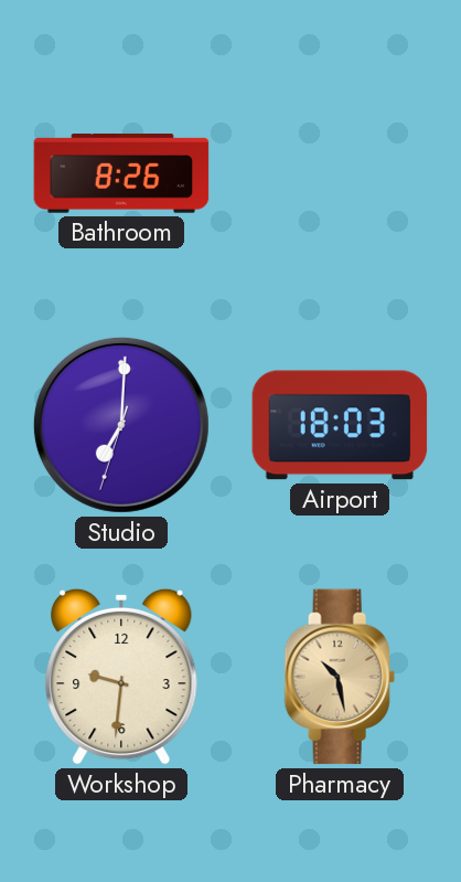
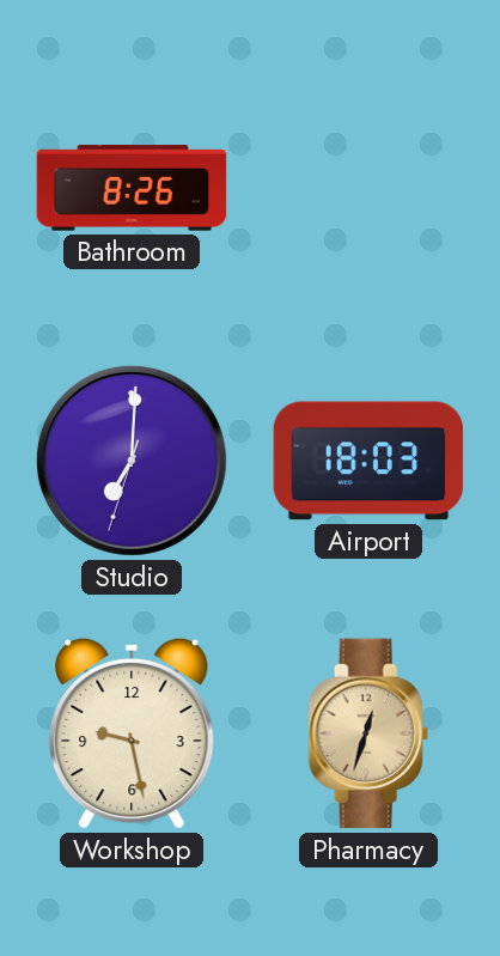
Workshop: 9:31 -> 9:28 (132, 733)
Pharmacy: 10:28 -> 12:33 (368, 733)
